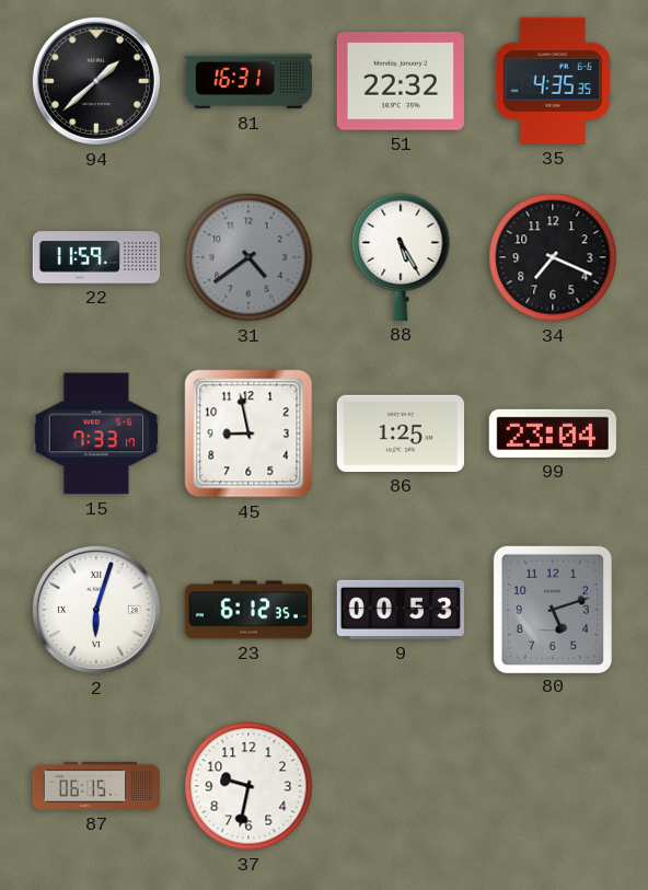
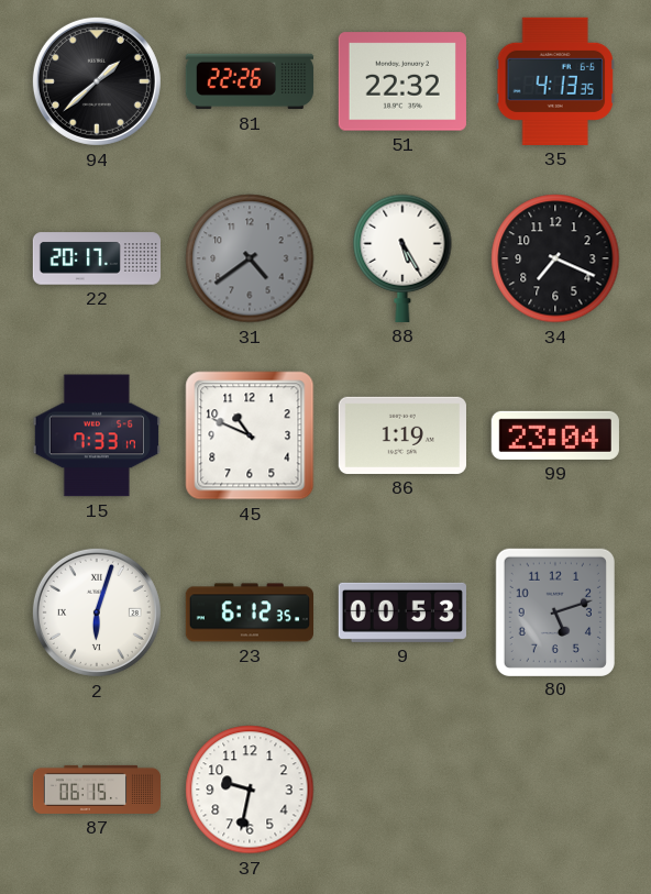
81: 16:31 -> 22:26 (249, 81)
35: 4:35 -> 4:13 (554, 81)
22: 11:59 -> 20:17 (96, 258)
45: 8:58 -> 10:49 (250, 435)
86: 1:25 -> 1:19 (402, 435)
